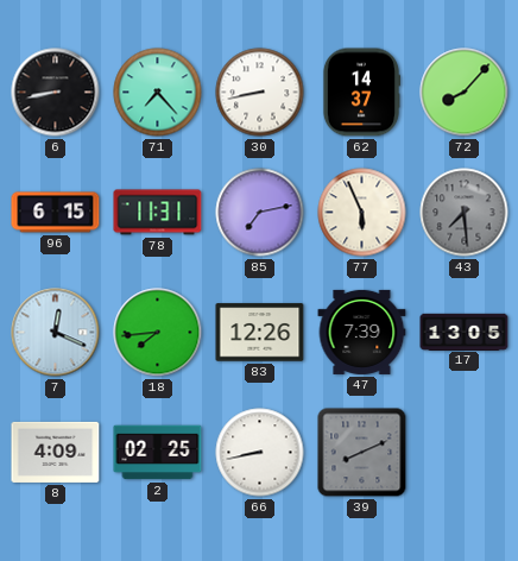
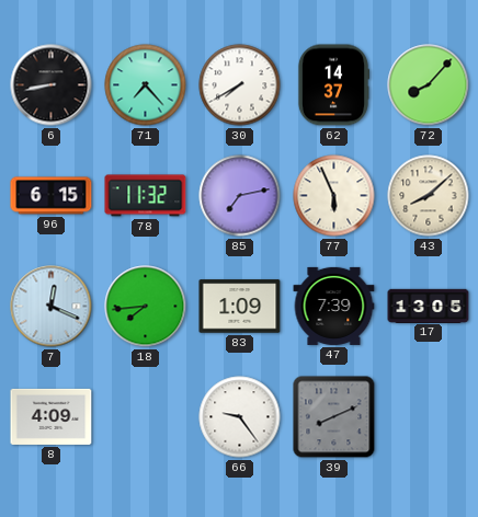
30: 8:43 -> 7:40 (240, 85)
78: 11:31 -> 11:32 (146, 196)
43: 7:29 -> 8:08 (429, 196)
43 dial: grey -> cream (429, 196)
83: 12:26 -> 1:09 (240, 307)
2: 02:25 -> none (158, 453)
66: 8:43 -> 9:24 (240, 417)
